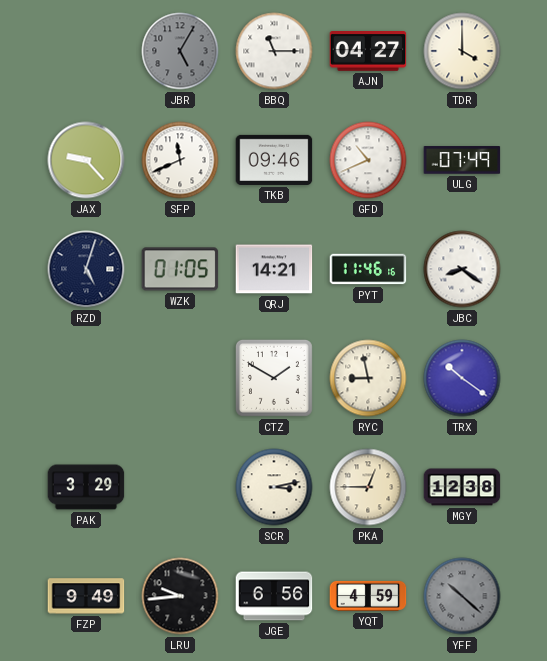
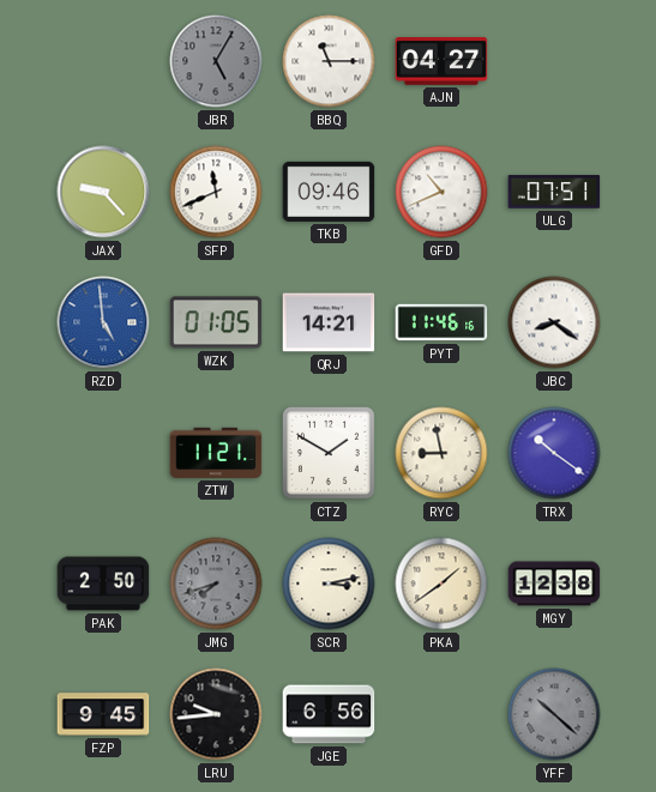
TDR: 4:00 -> none (462, 51)
ULG: 07:49 -> 07:51 (554, 192)
RZD: 5:03 -> 4:59 (103, 322)
RZD dial: navy -> blue (103, 322)
ZTW: none -> 11:21 (216, 453)
PAK: 3:29 -> 2:50 (103, 584)
JMG: none -> 7:42 (216, 584)
PKA: 12:45 -> 1:39 (441, 584)
FZP: 9:49 -> 9:45 (103, 714)
YQT: 4:59 -> none (368, 596)
